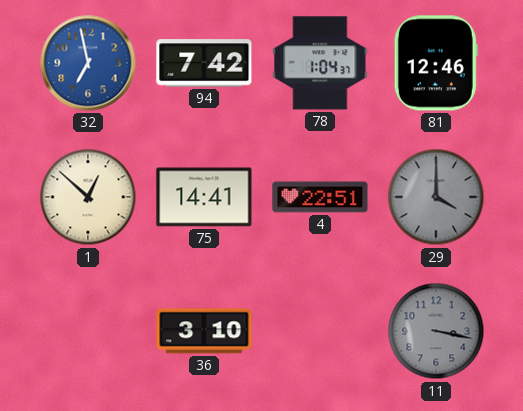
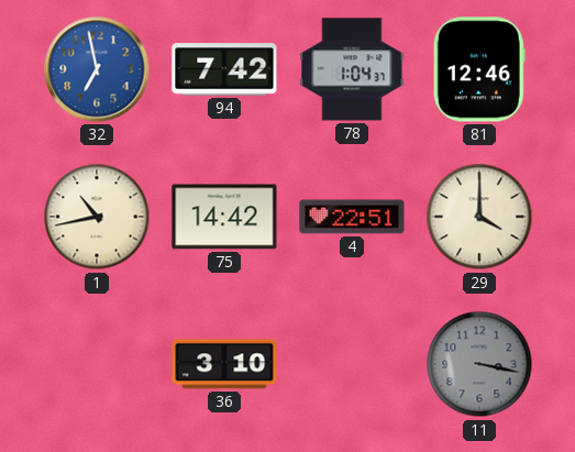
1: 12:52 -> 10:43 (97, 217)
75: 14:41 -> 14:42 (224, 217)
29 dial: grey -> cream (479, 217)
